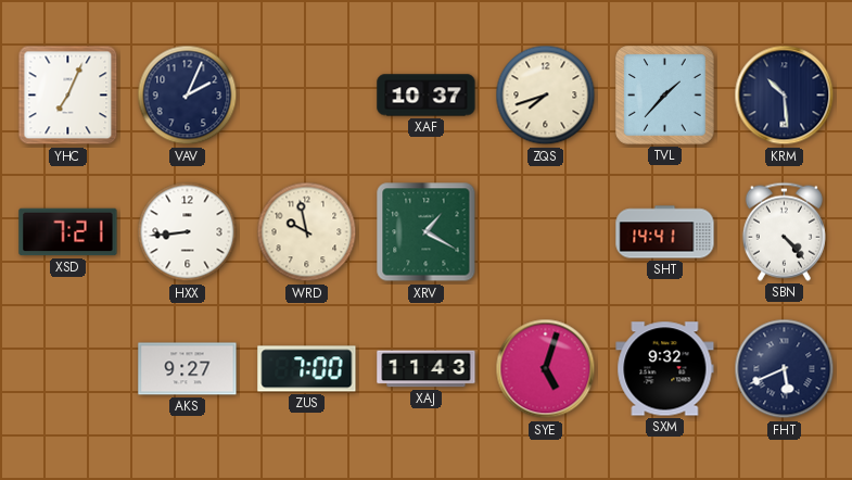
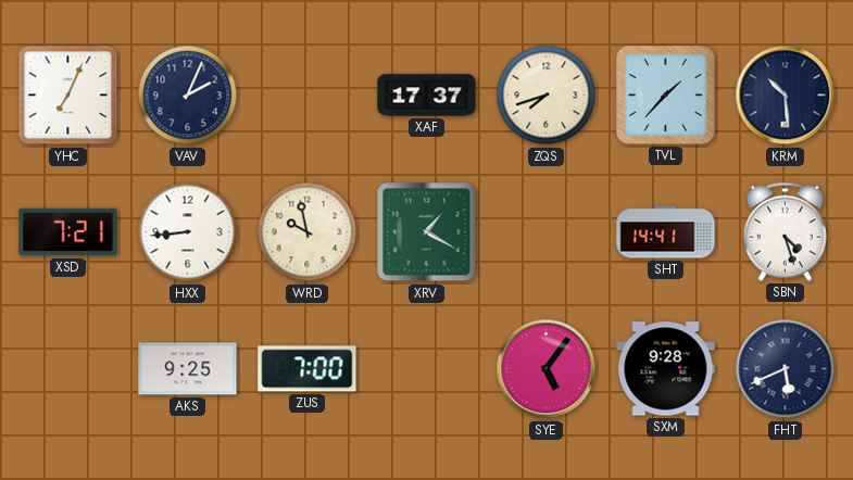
XAF: 10:37 -> 17:37 (427, 96)
SBN: 4:23 -> 4:27 (785, 231)
AKS: 9:27 -> 9:25 (188, 369)
XAJ: 11:43 -> none (427, 369)
SYE: 5:03 -> 5:06 (547, 369)
SXM: 9:32 -> 9:28 (666, 369)
